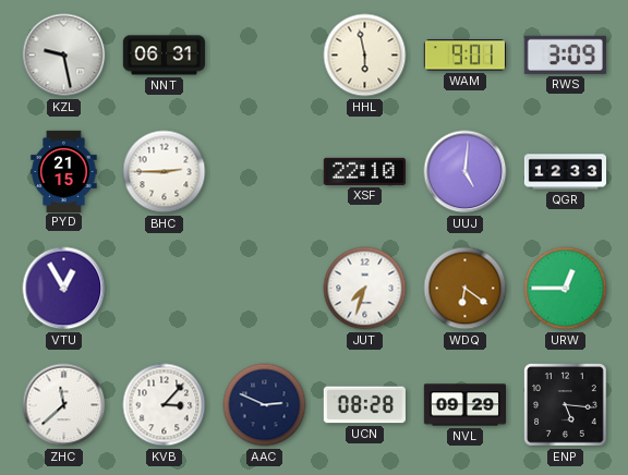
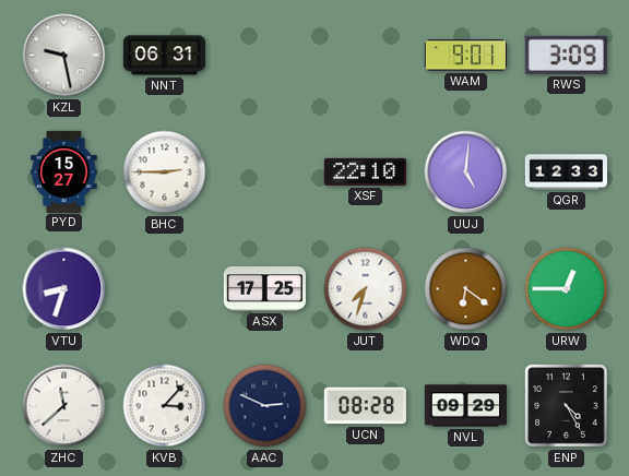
HHL: 5:58 -> none (365, 56)
PYD: 21:15 -> 15:27 (64, 171)
VTU: 12:55 -> 8:33 (64, 289)
ASX: none -> 17:25 (264, 289)
ENP: 5:16 -> 4:25 (567, 406)
